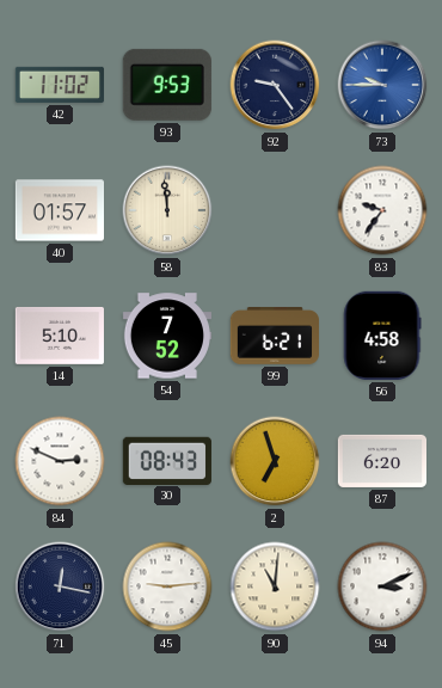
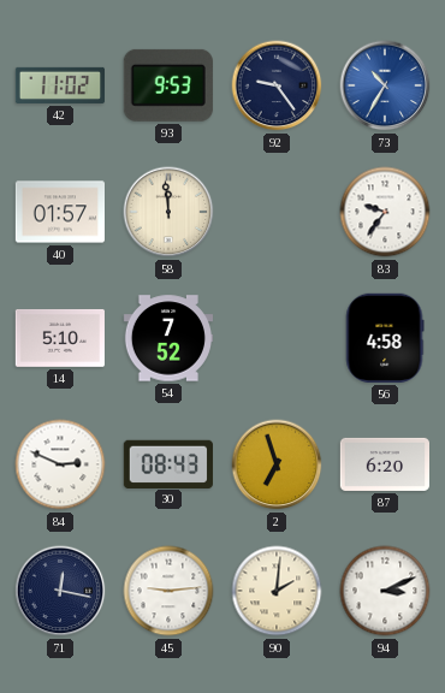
73: 9:45 -> 10:35 (385, 85)
99: 6:21 -> none (274, 337)
90: 11:01 -> 2:01 (277, 591)
